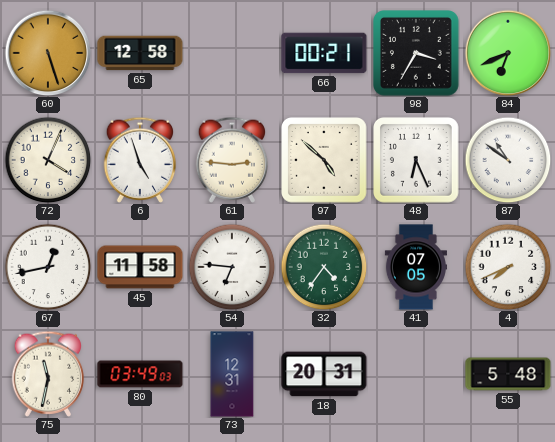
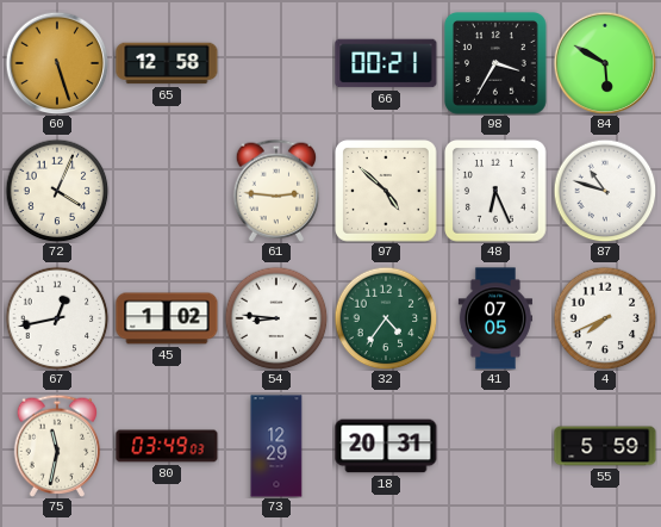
84: 6:41 -> 5:50 (605, 63)
6: 4:57 -> none (140, 160)
87: 10:51 -> 10:48 (605, 191)
45: 11:58 -> 1:02 (167, 318)
54: 6:46 -> 8:46 (276, 318)
73: 12:31 -> 12:29 (276, 446)
55: 5:48 -> 5:59 (605, 446)
